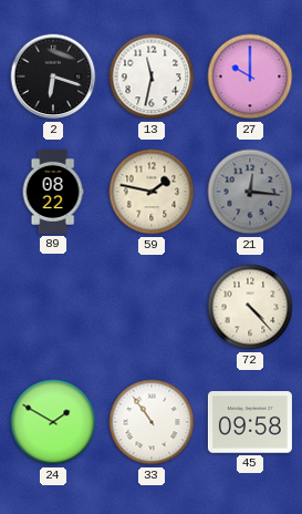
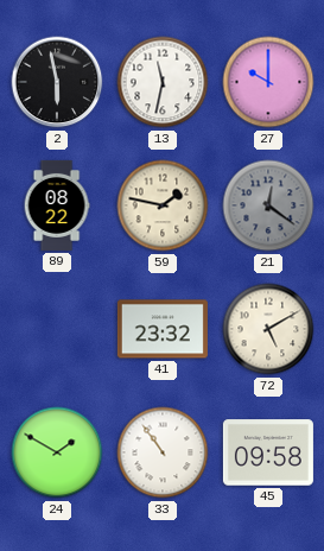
2: 6:18 -> 5:58 (57, 82)
21: 12:16 -> 12:21 (268, 205)
41: none -> 23:32 (163, 329)
72: 4:23 -> 5:10 (268, 329)
